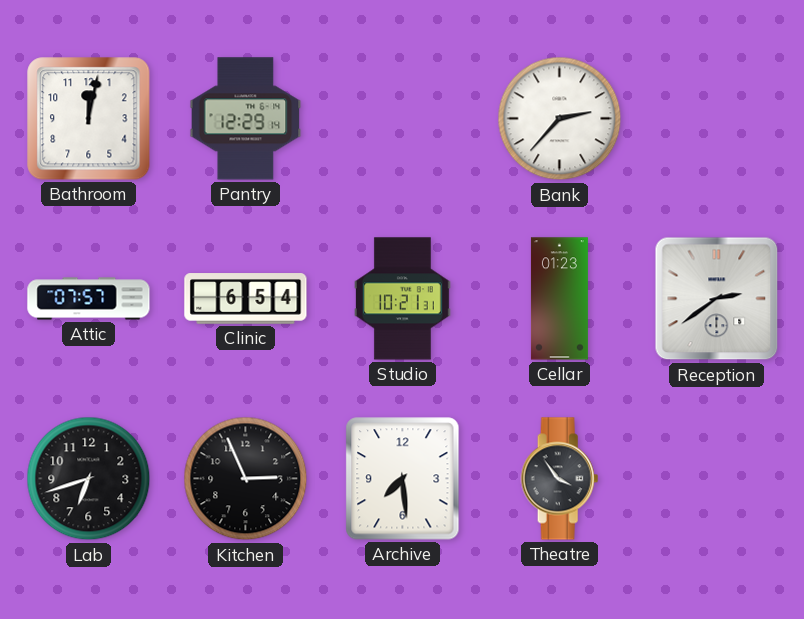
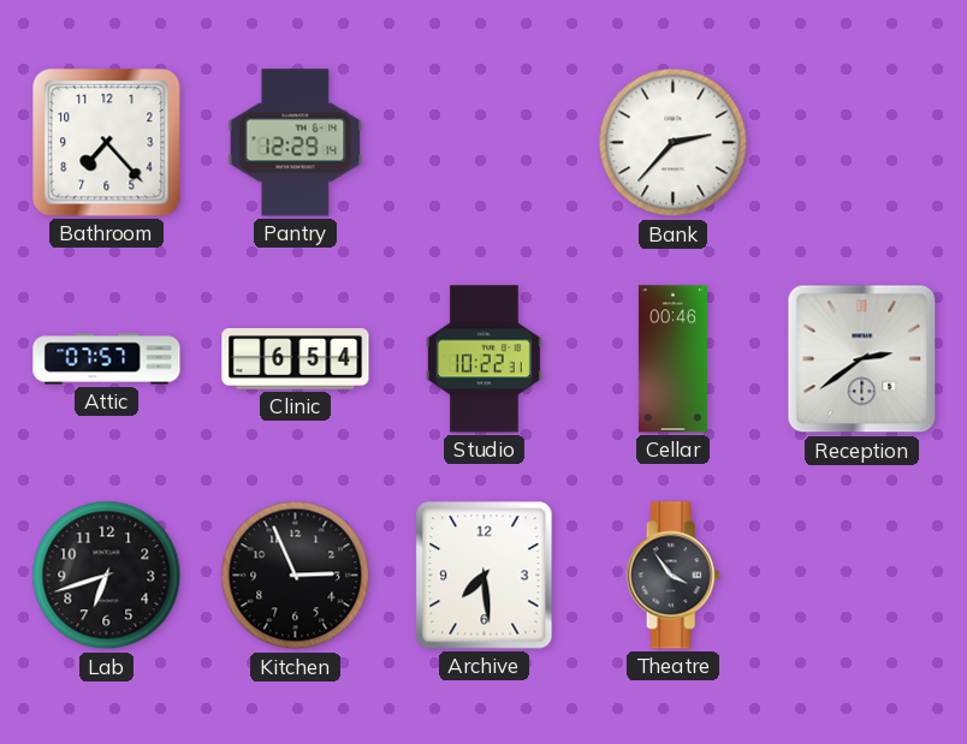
Bathroom: 12:02 -> 7:23 (107, 143)
Studio: 10:21 -> 10:22 (485, 359)
Cellar: 01:23 -> 00:46 (672, 359)
